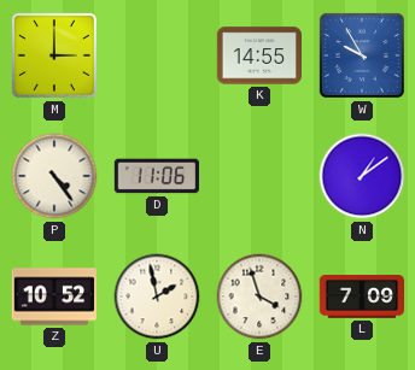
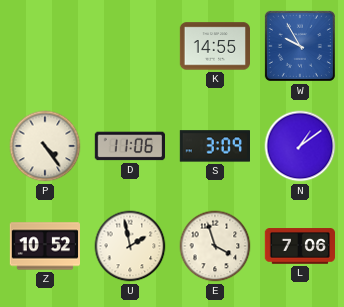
M: 3:00 -> none (54, 55)
S: none -> 3:09 (214, 146)
L: 7:09 -> 7:06 (299, 246)
